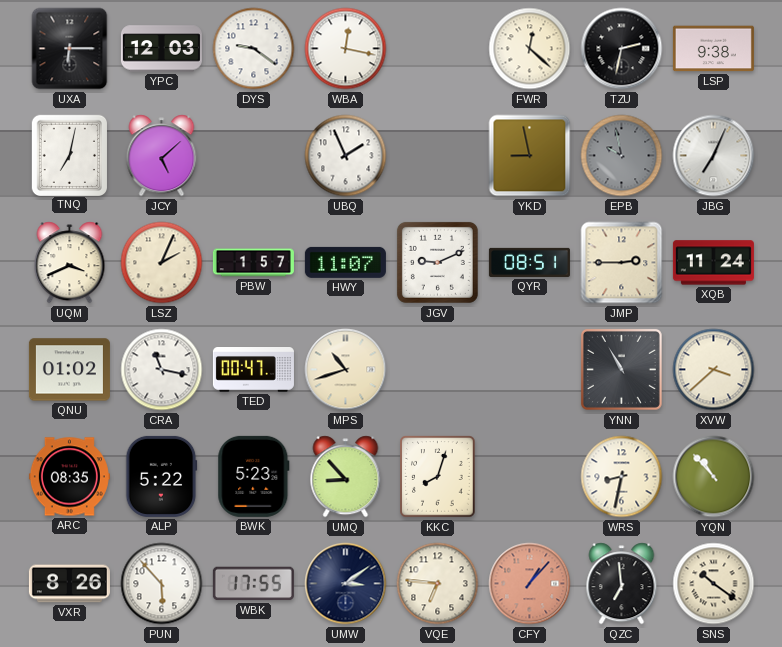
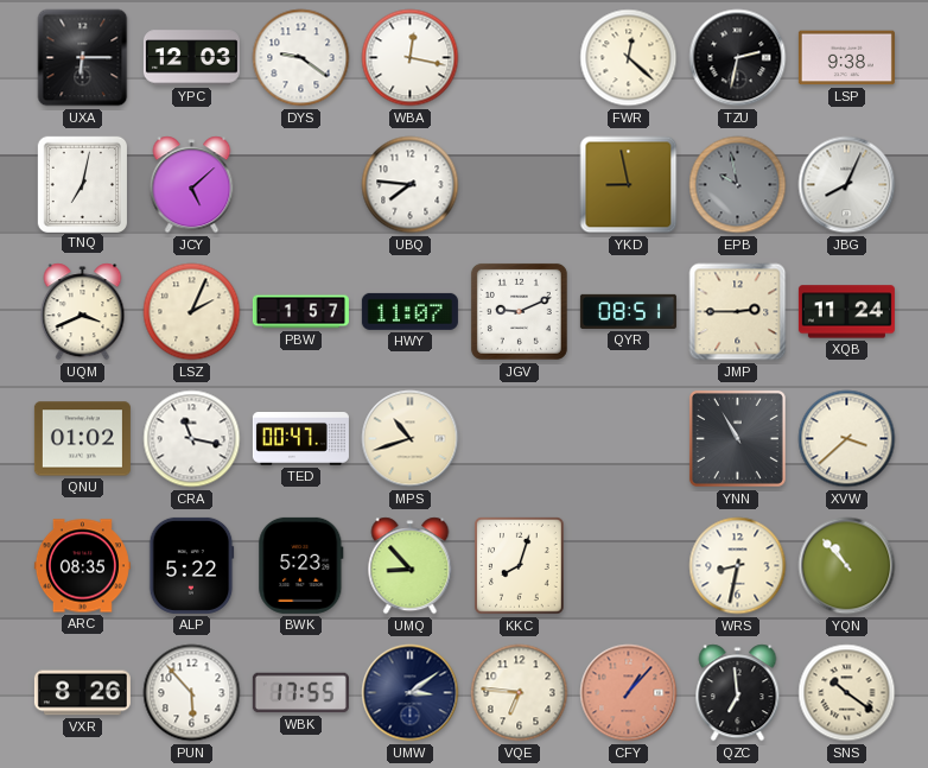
UBQ: 1:56 -> 7:46 (411, 185)
JBG: 7:04 -> 8:04 (847, 185)
